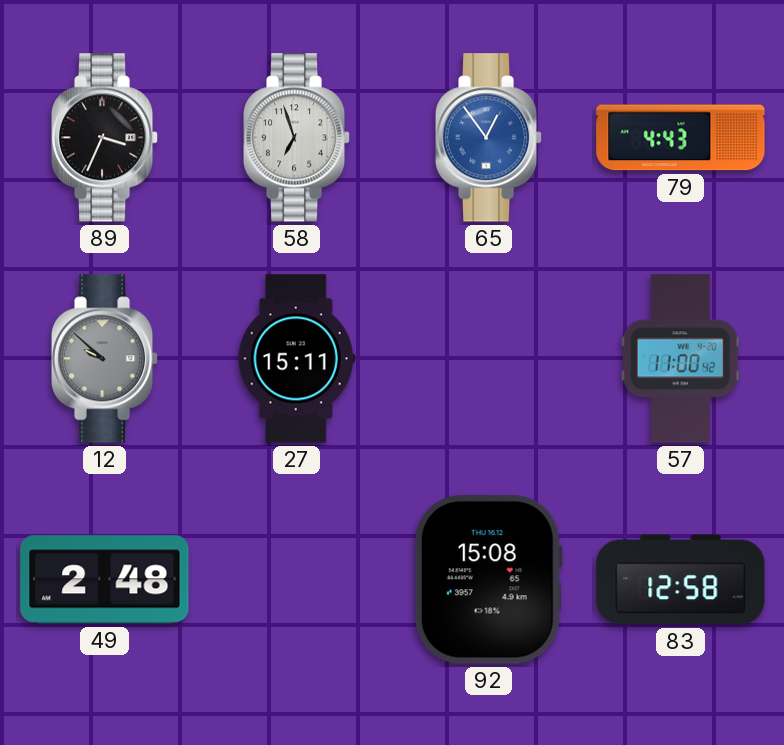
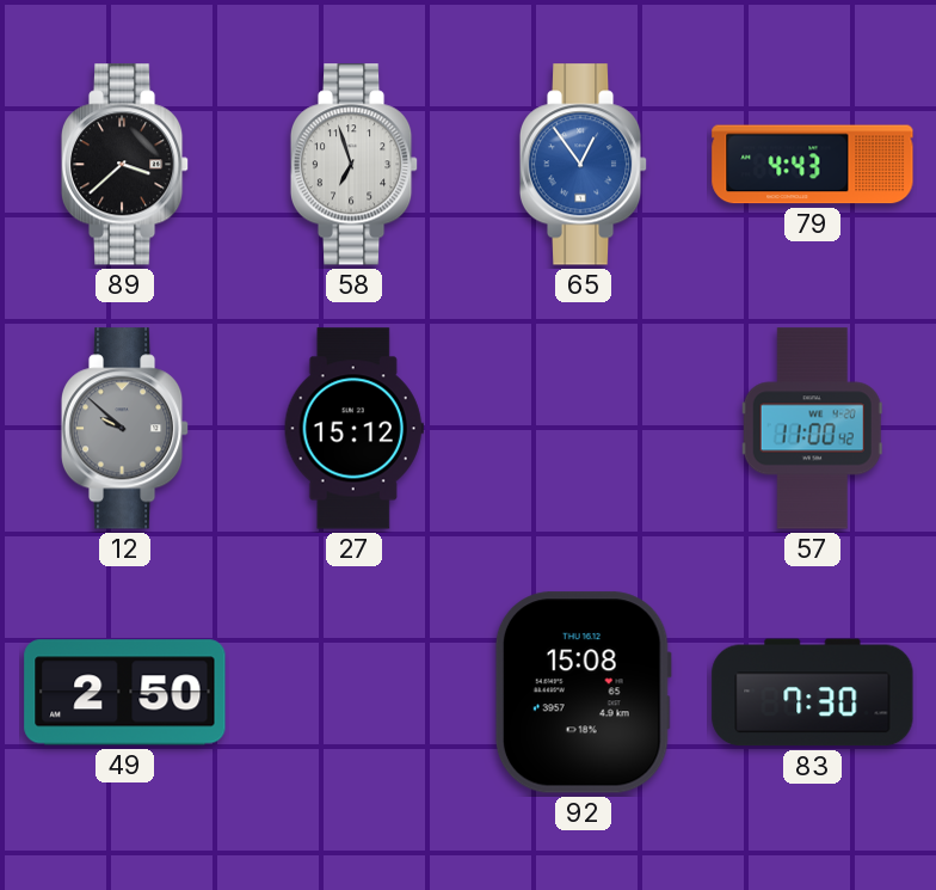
89: 3:34 -> 3:38 (125, 165)
27: 15:11 -> 15:12 (353, 429)
49: 2:48 -> 2:50 (125, 693)
83: 12:58 -> 7:30 (813, 693)
